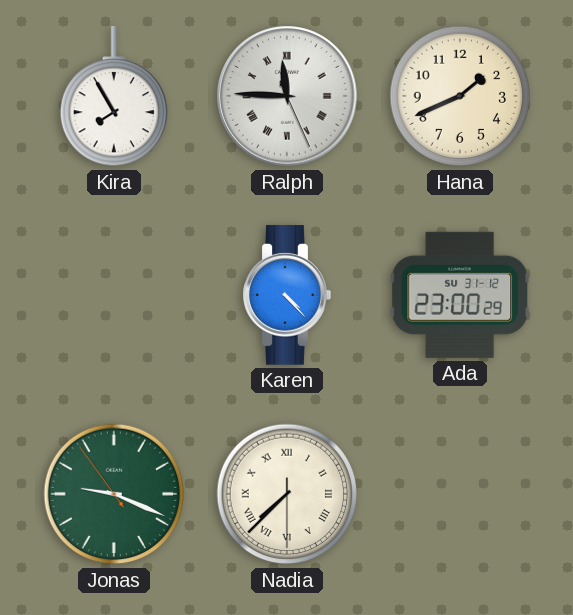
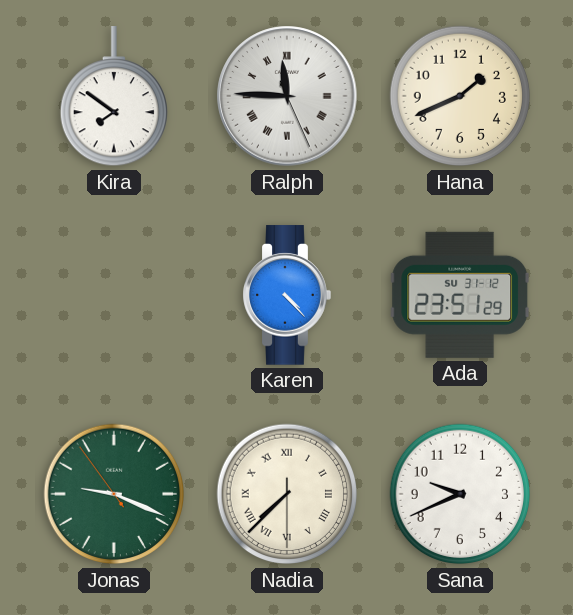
Kira: 7:55 -> 7:51 (113, 97)
Ada: 23:00 -> 23:51 (459, 295)
Sana: none -> 9:41 (460, 494)
